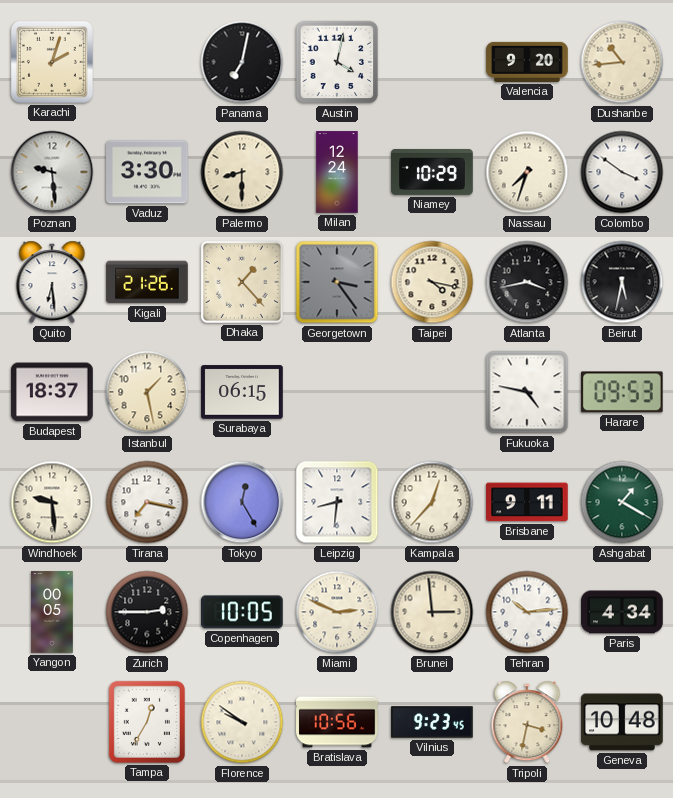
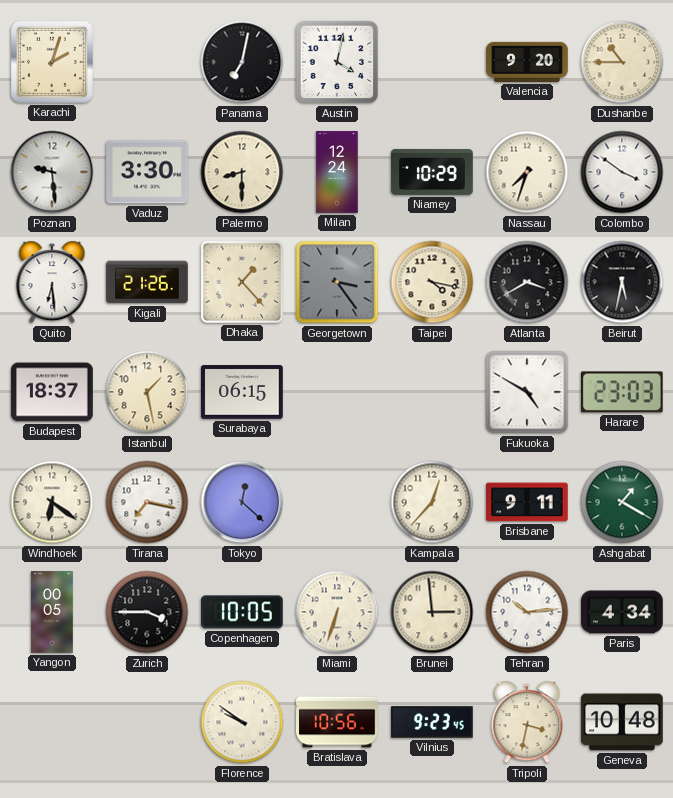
Dushanbe: 10:44 -> 10:45 (622, 62)
Atlanta: 3:43 -> 3:40 (527, 282)
Fukuoka: 4:47 -> 4:50 (527, 392)
Harare: 09:53 -> 23:03 (622, 392)
Windhoek: 9:29 -> 6:21 (52, 502)
Tokyo: 12:25 -> 12:22 (242, 502)
Leipzig: 8:31 -> none (337, 502)
Zurich: 2:45 -> 3:45 (147, 612)
Miami: 2:49 -> 6:33 (337, 612)
Tampa: 12:35 -> none (147, 722)
